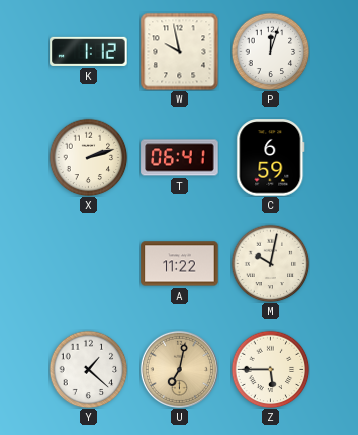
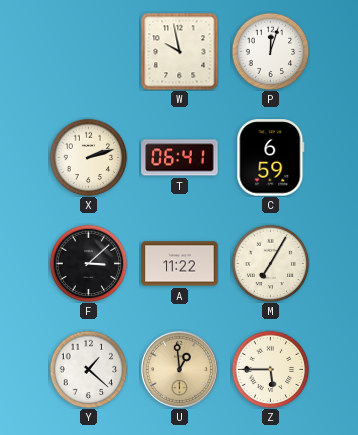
K: 1:12 -> none (89, 51)
F: none -> 3:08 (88, 263)
M: 10:02 -> 7:05 (270, 263)
U: 7:02 -> 12:59 (179, 369)
